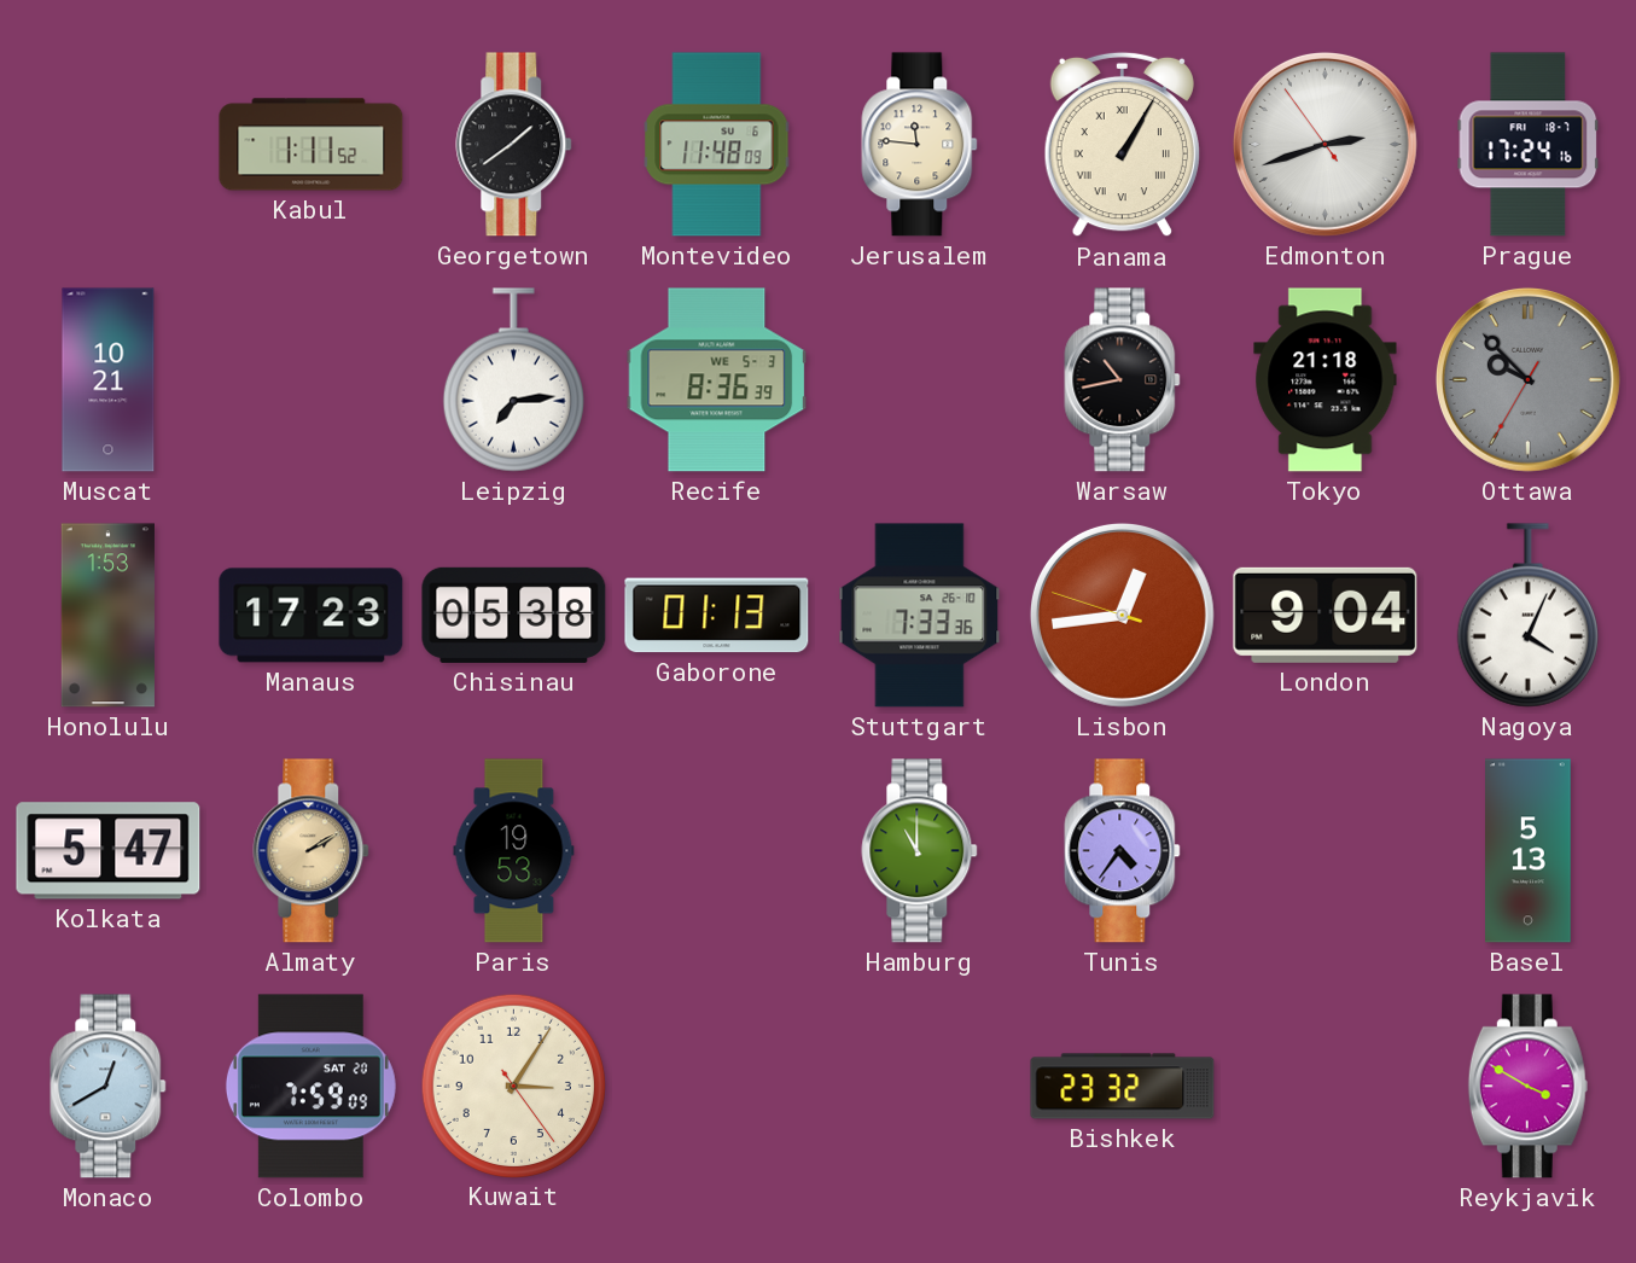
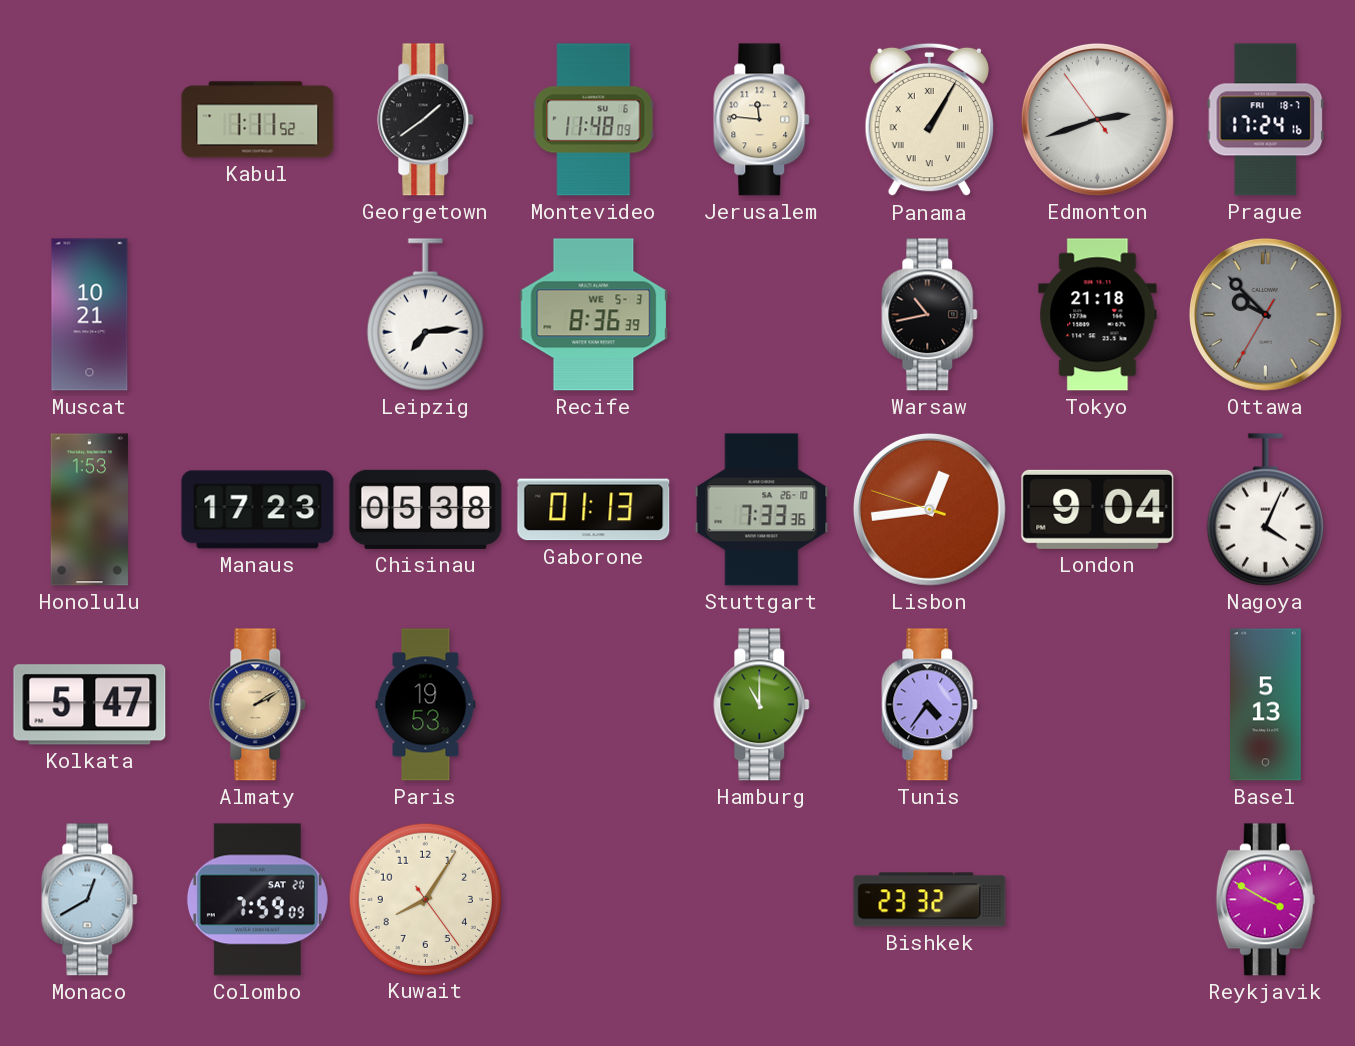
Kuwait: 3:05 -> 8:05 (425, 899)
